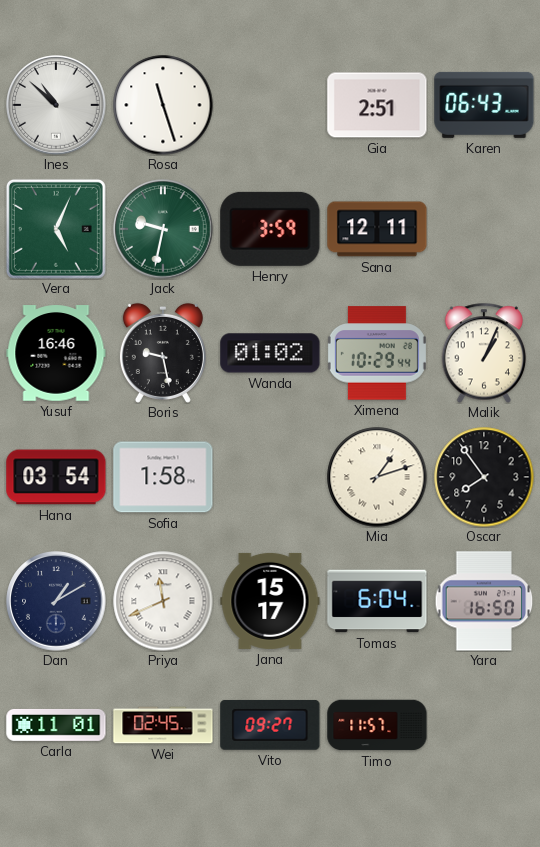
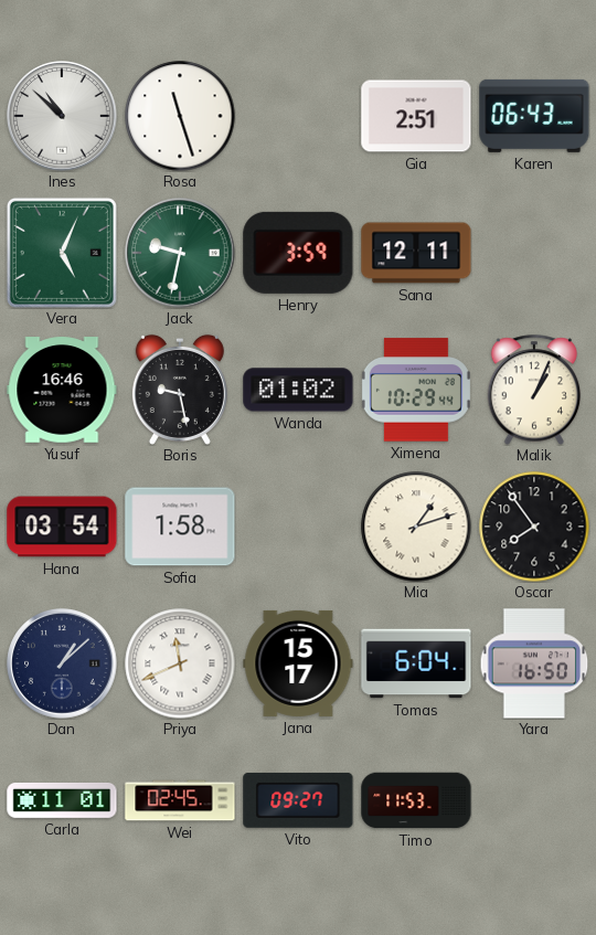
Dan: 1:10 -> 1:08 (62, 663)
Timo: 11:57 -> 11:53 (416, 800)
